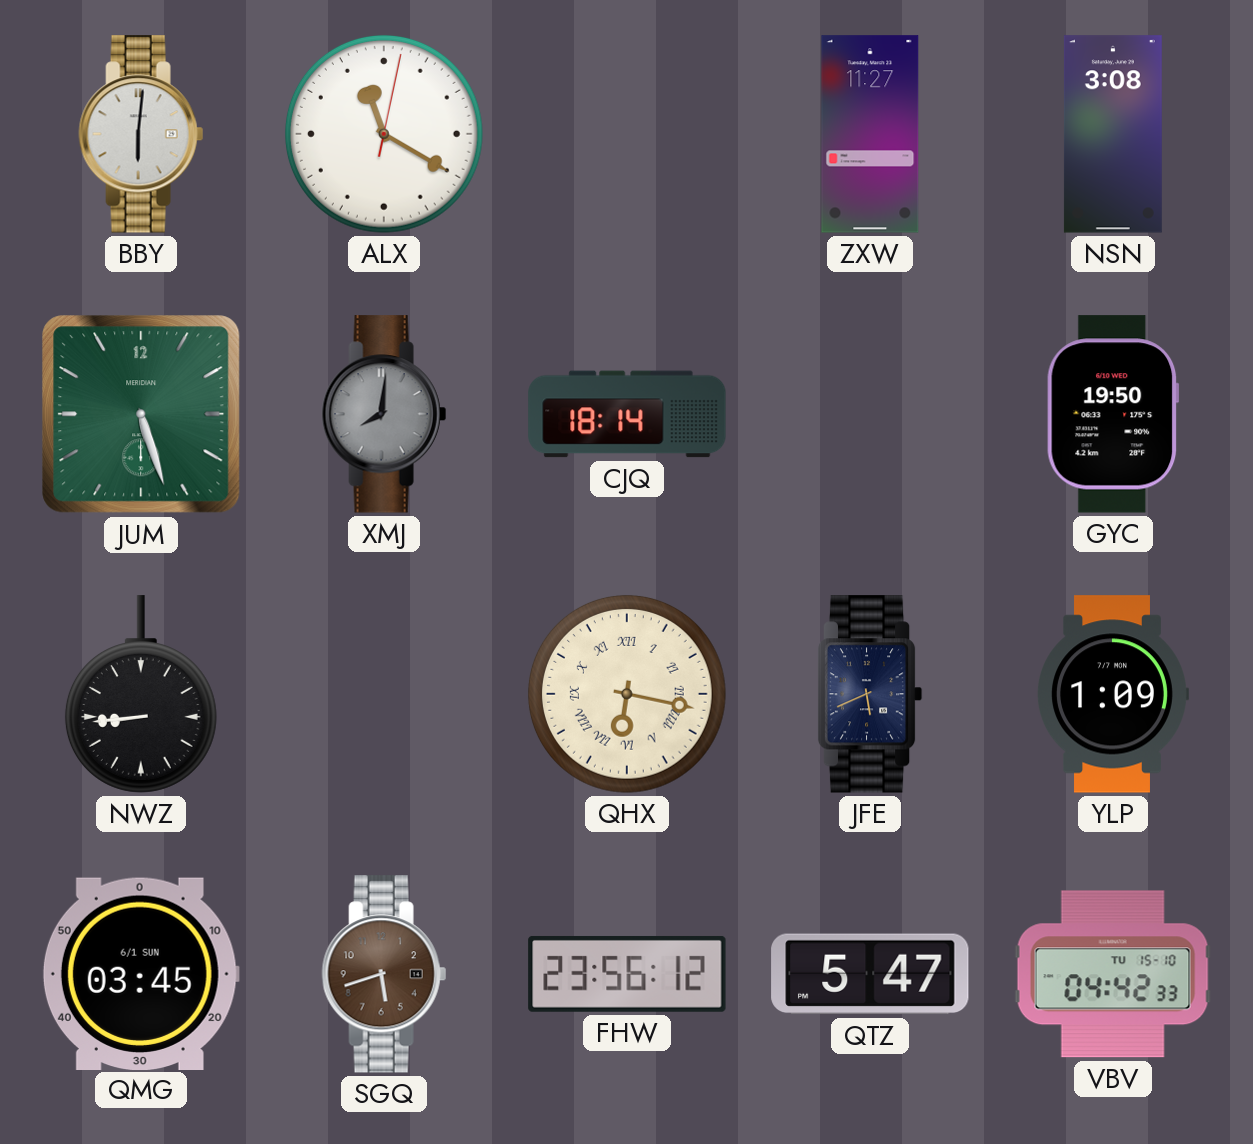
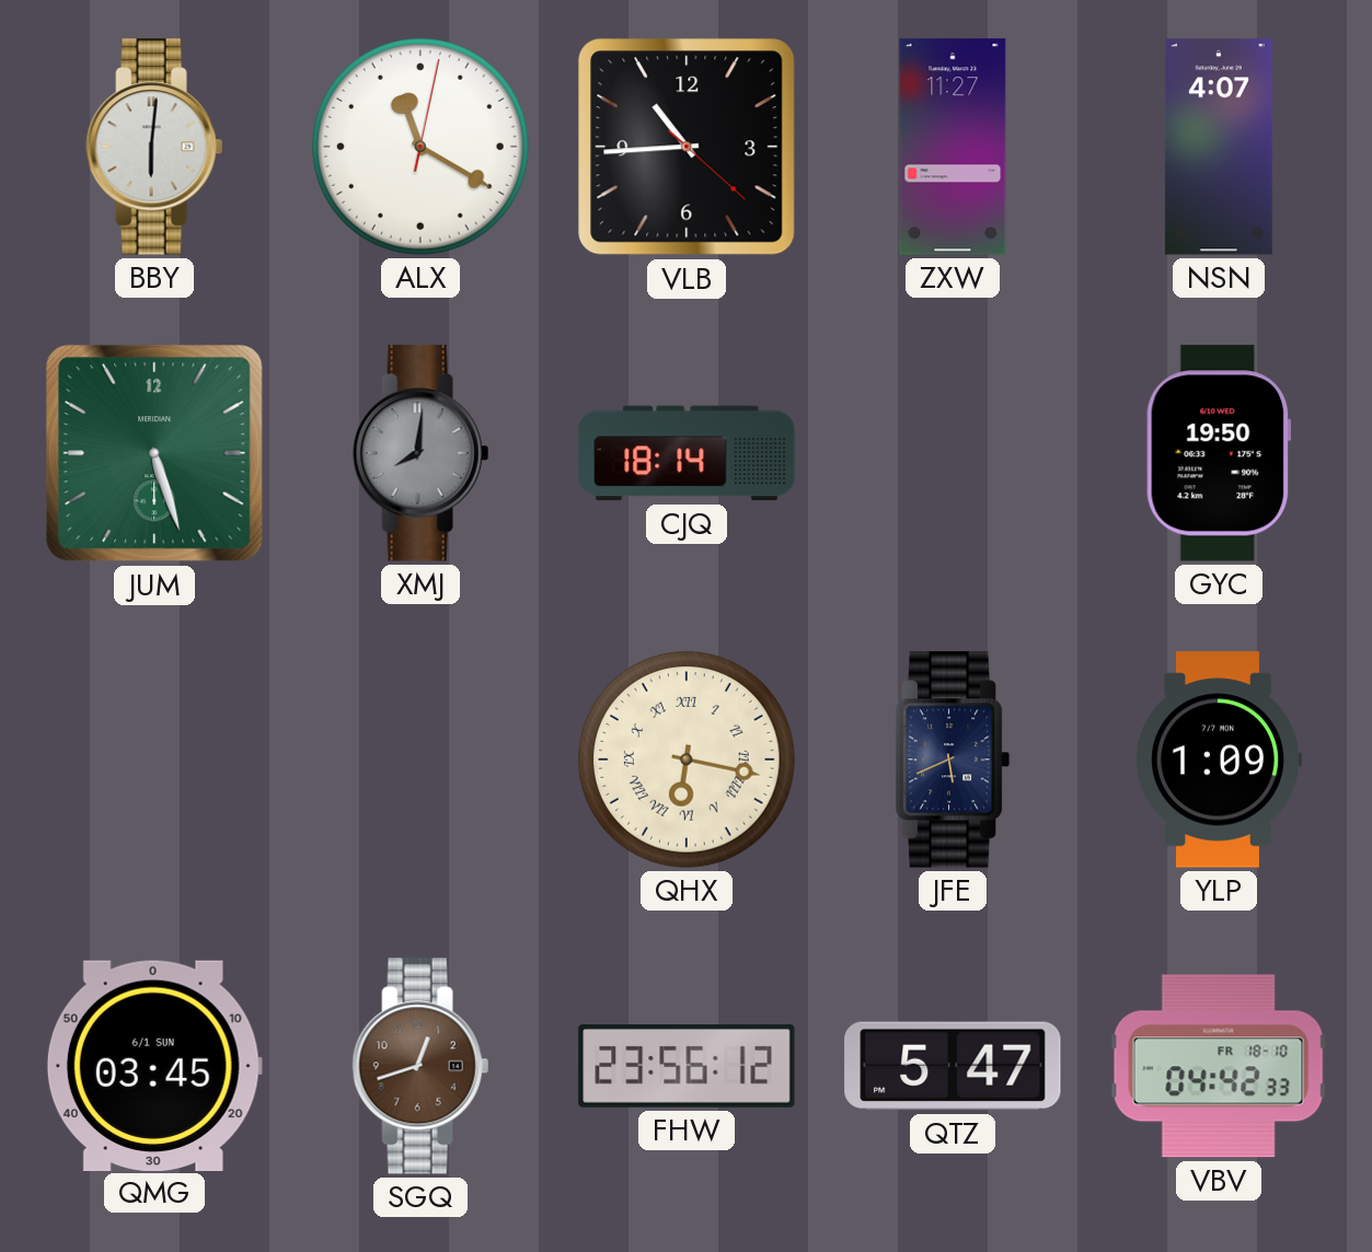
VLB: none -> 10:44 (687, 147)
NSN: 3:08 -> 4:07 (1219, 147)
NWZ: 8:44 -> none (141, 694)
SGQ: 5:42 -> 12:42 (420, 1066)
VBV date: TU 15-10 -> FR 18-10 (1219, 1066)
